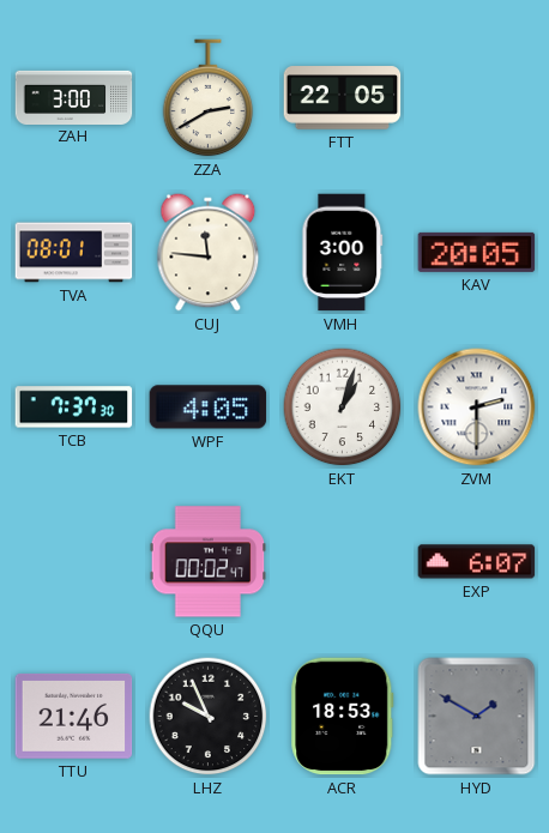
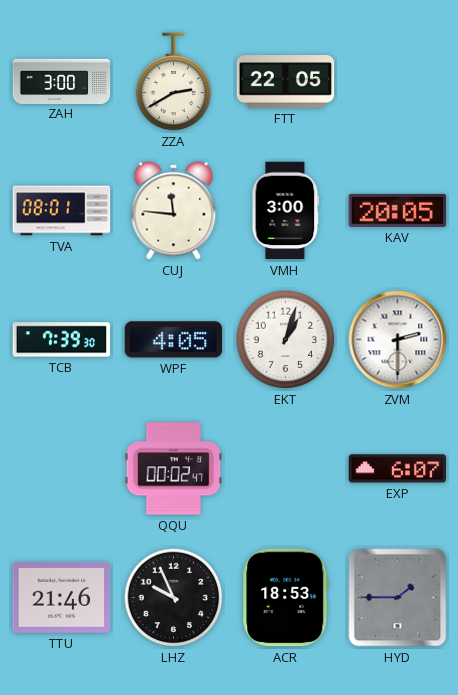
TCB: 7:37 -> 7:39 (62, 340)
HYD: 1:50 -> 1:45 (398, 598)
